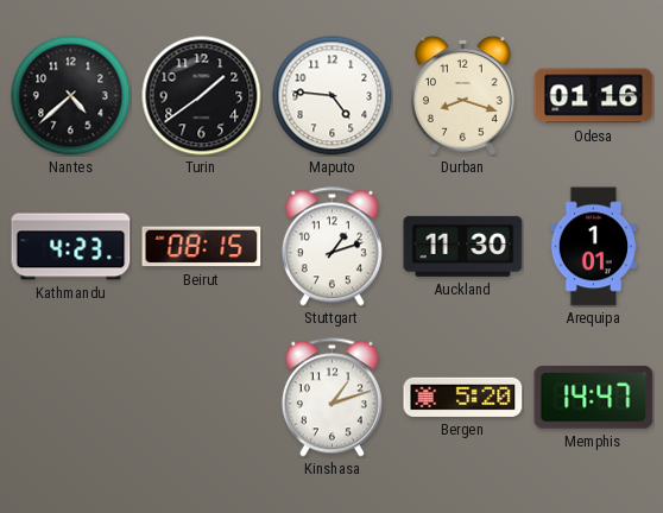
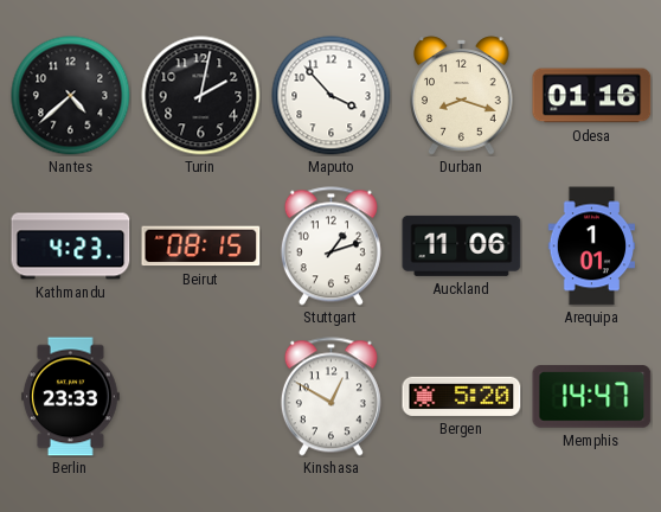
Turin: 1:39 -> 2:02 (201, 96)
Maputo: 4:46 -> 3:53 (332, 96)
Auckland: 11:30 -> 11:06 (462, 245)
Berlin: none -> 23:33 (70, 397)
Kinshasa: 1:12 -> 12:50 (330, 397)
